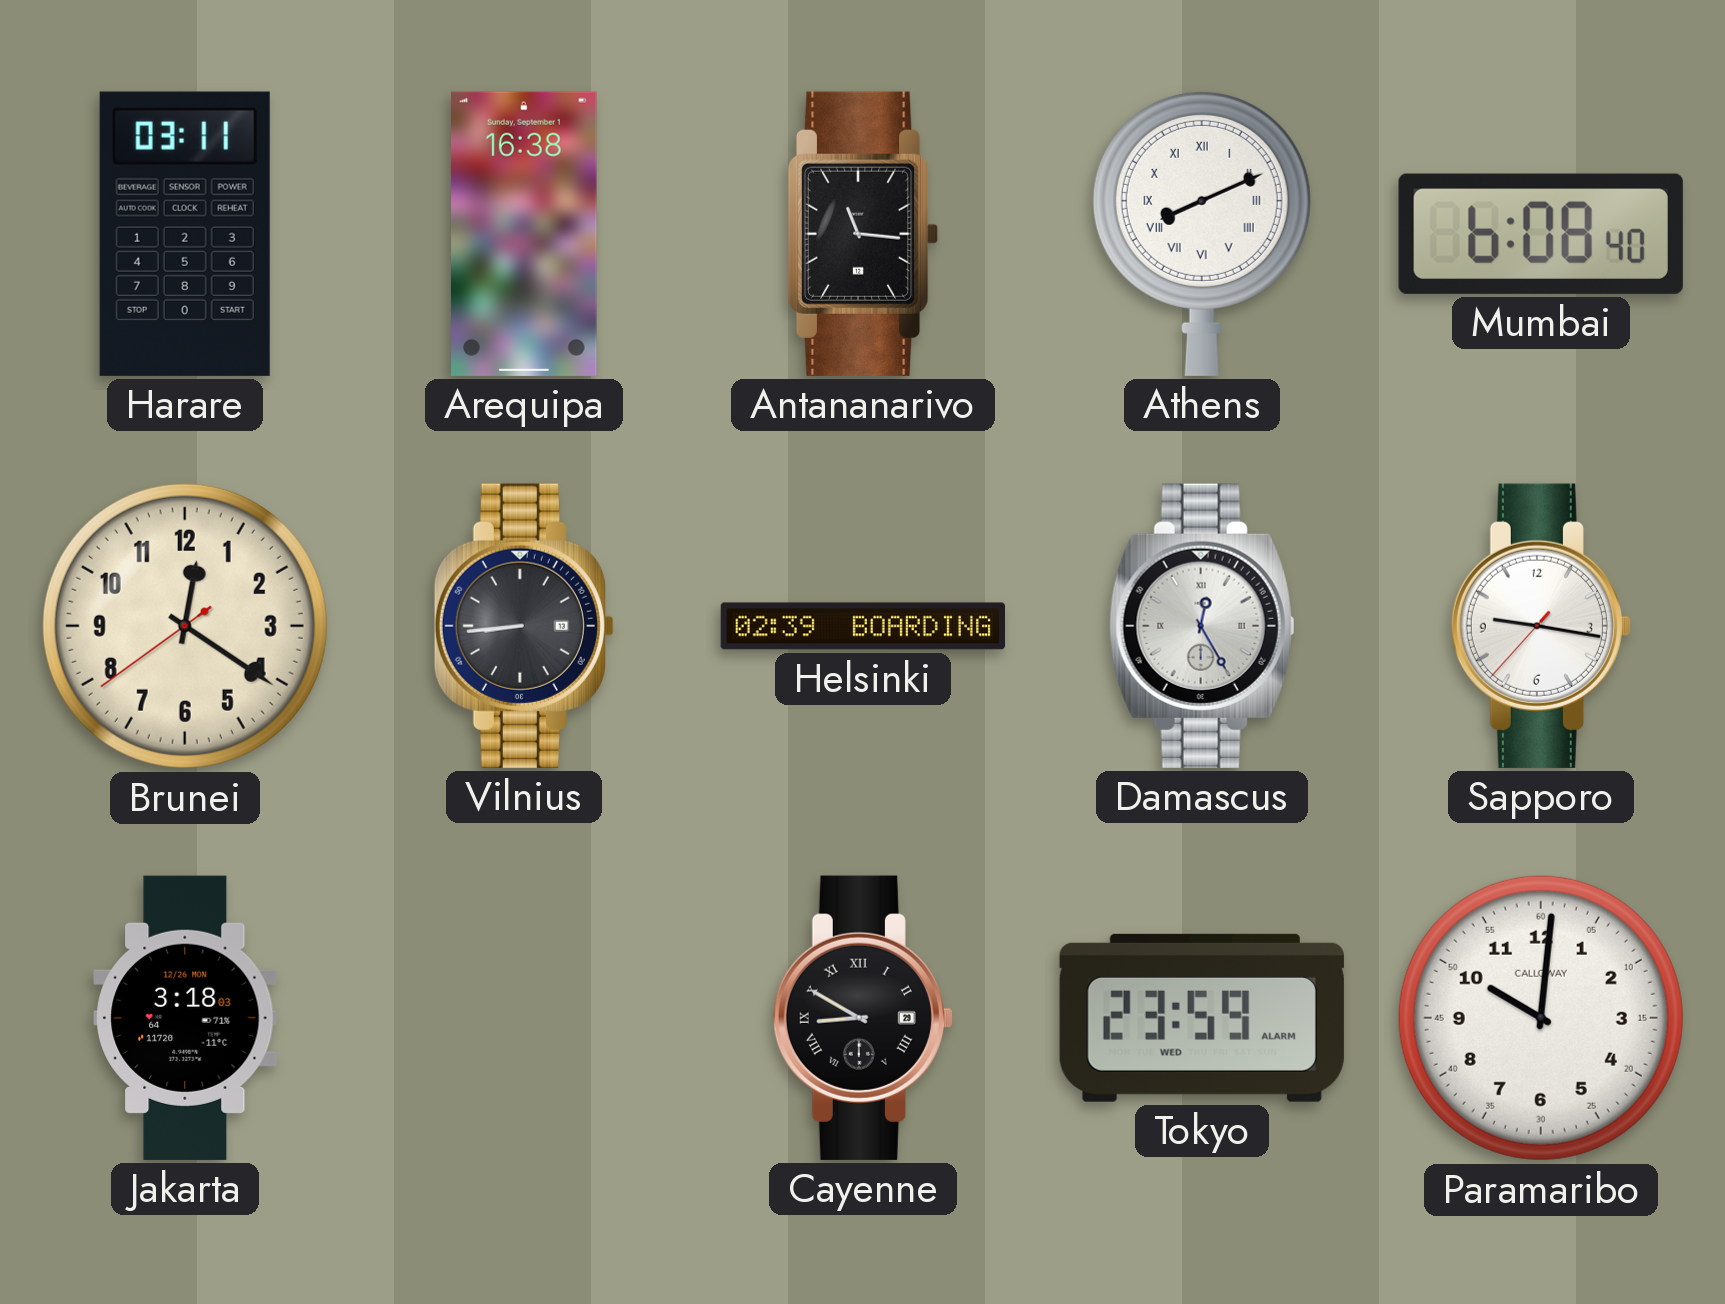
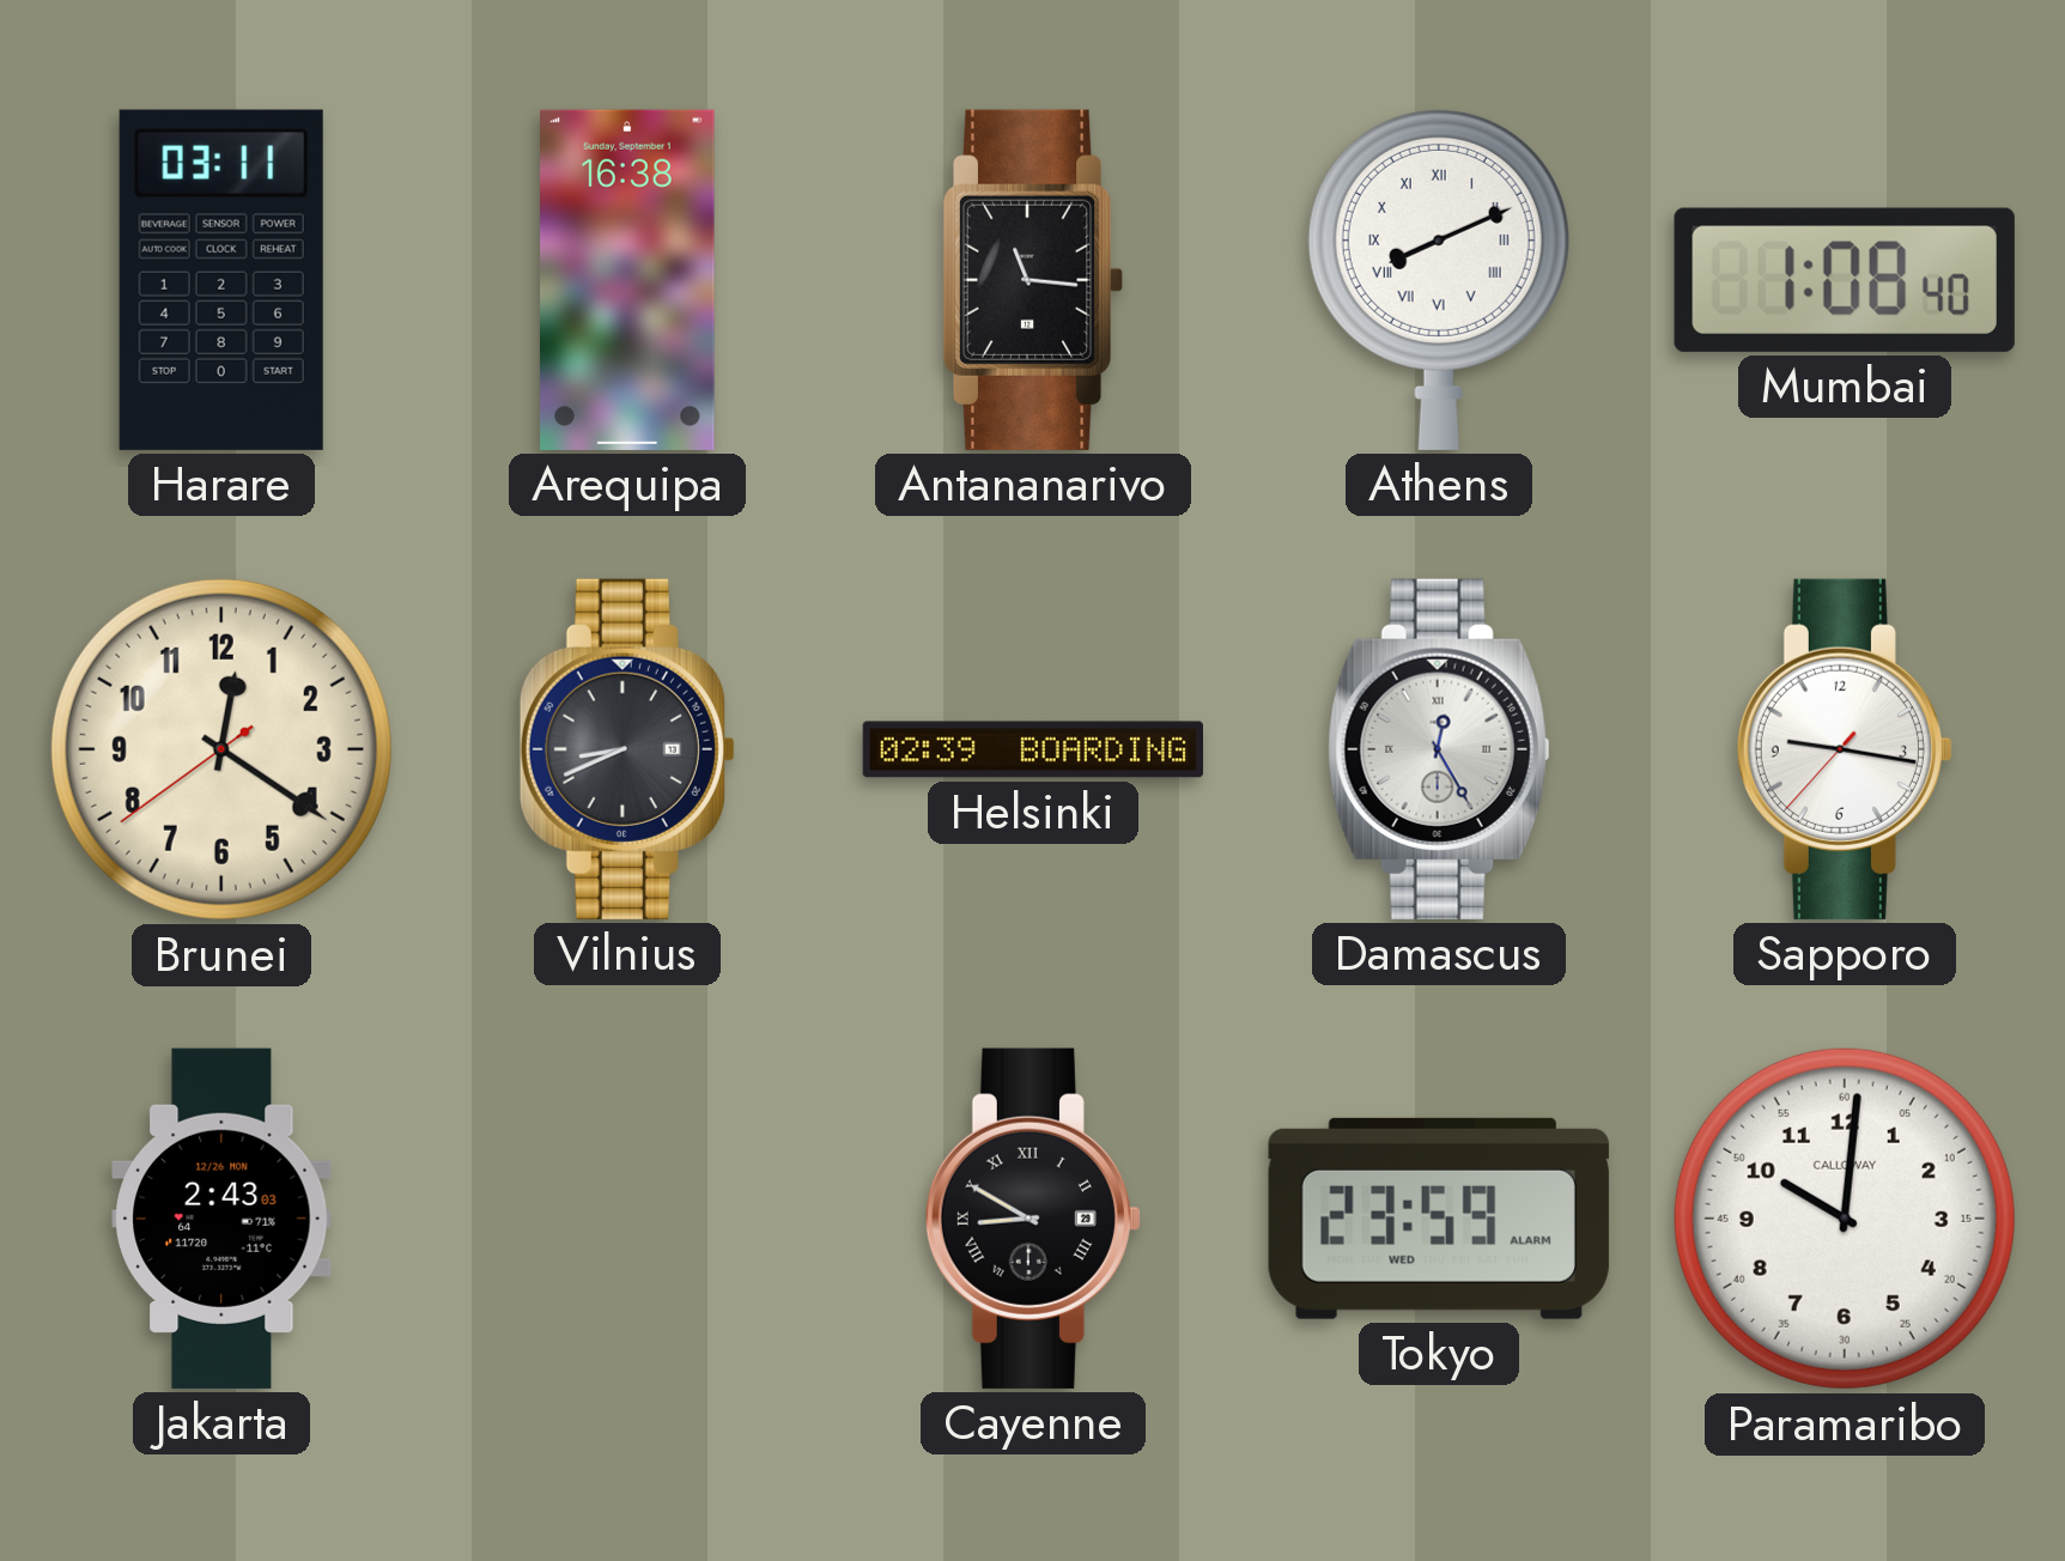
Mumbai: 6:08 -> 1:08 (1845, 280)
Vilnius: 8:44 -> 8:41 (627, 749)
Jakarta: 3:18 -> 2:43 (221, 1219)
